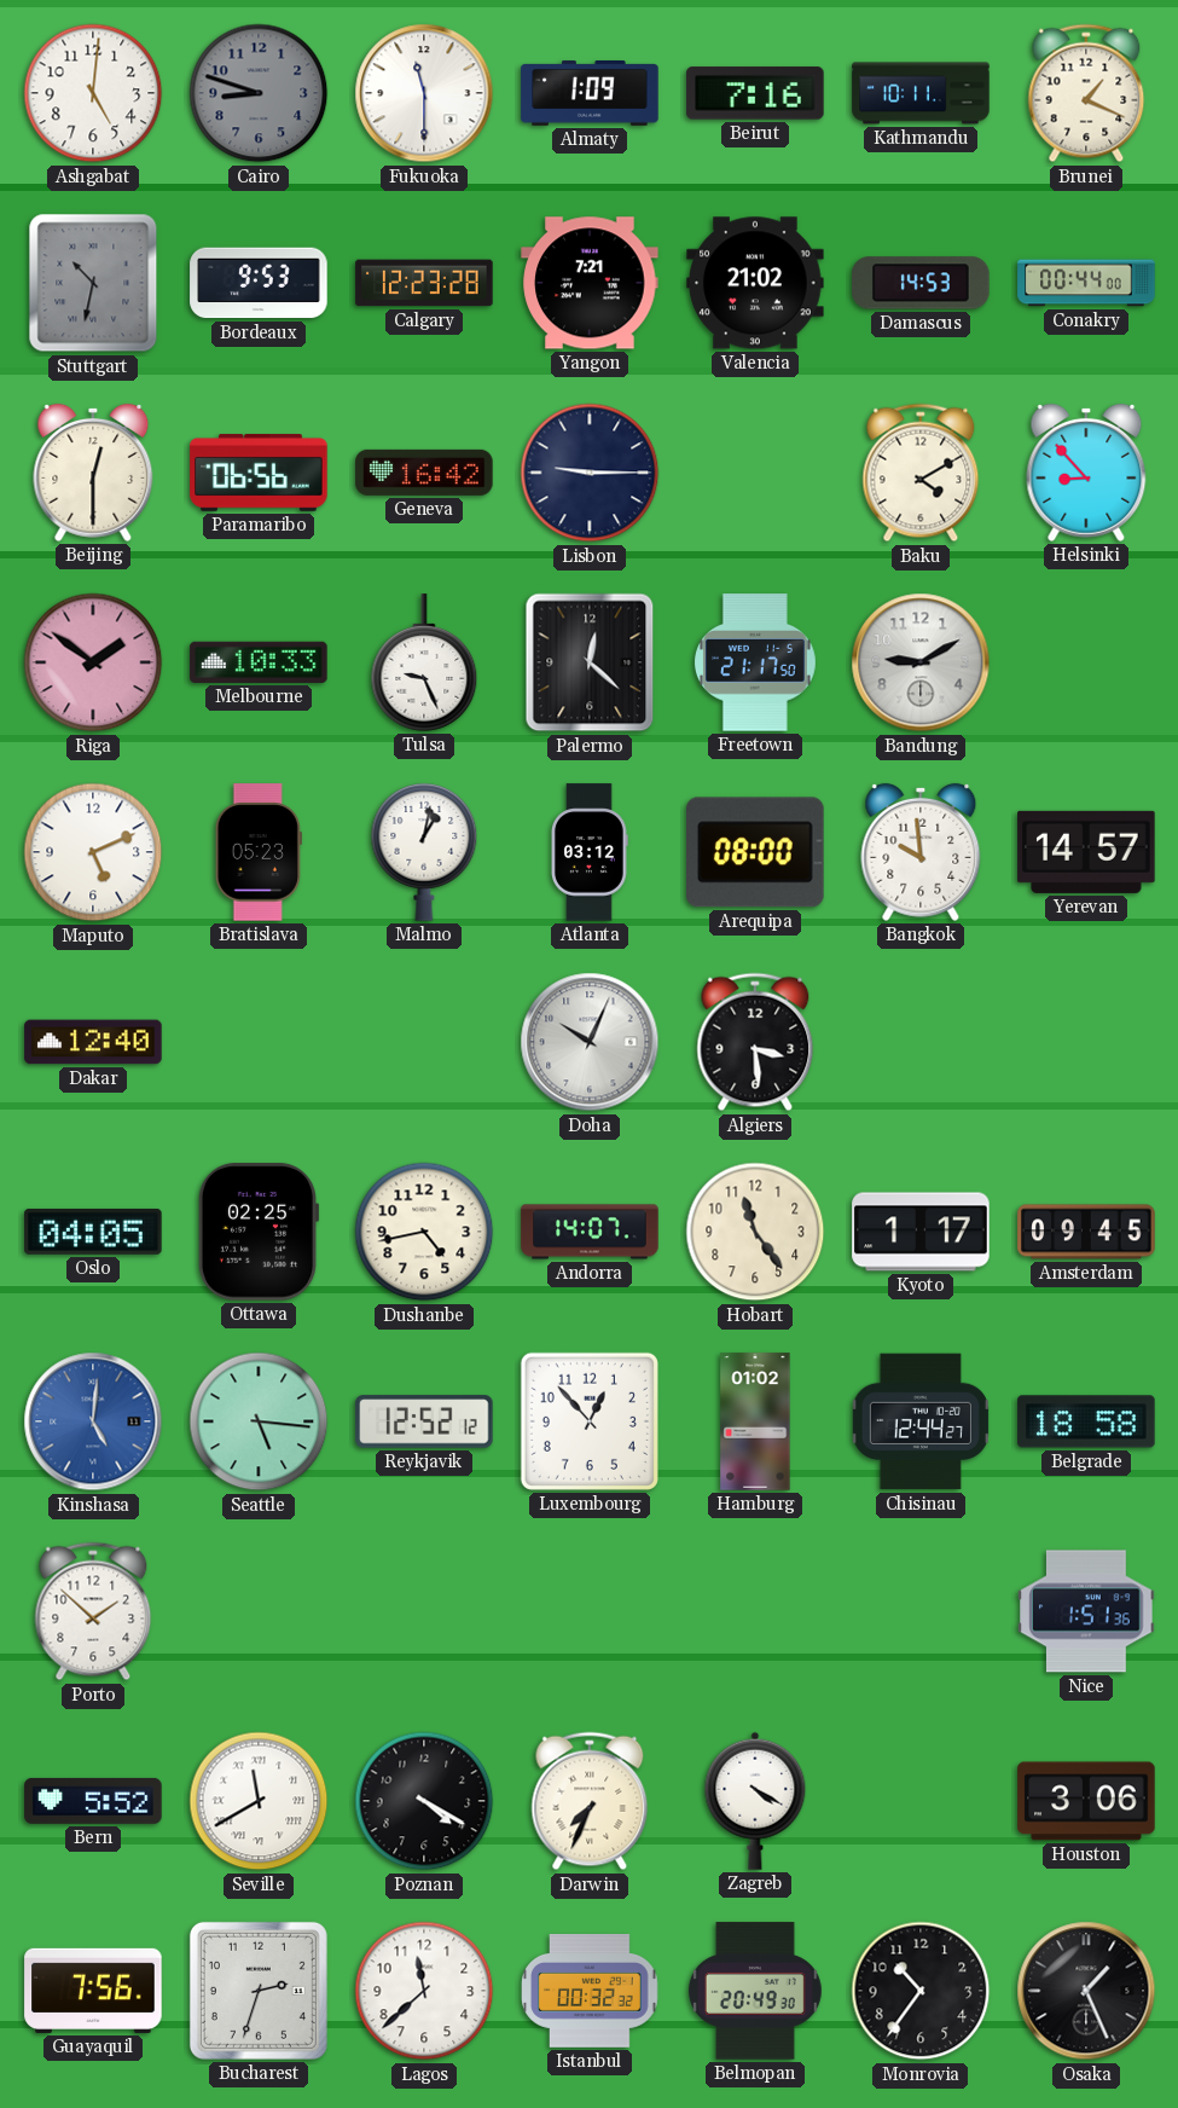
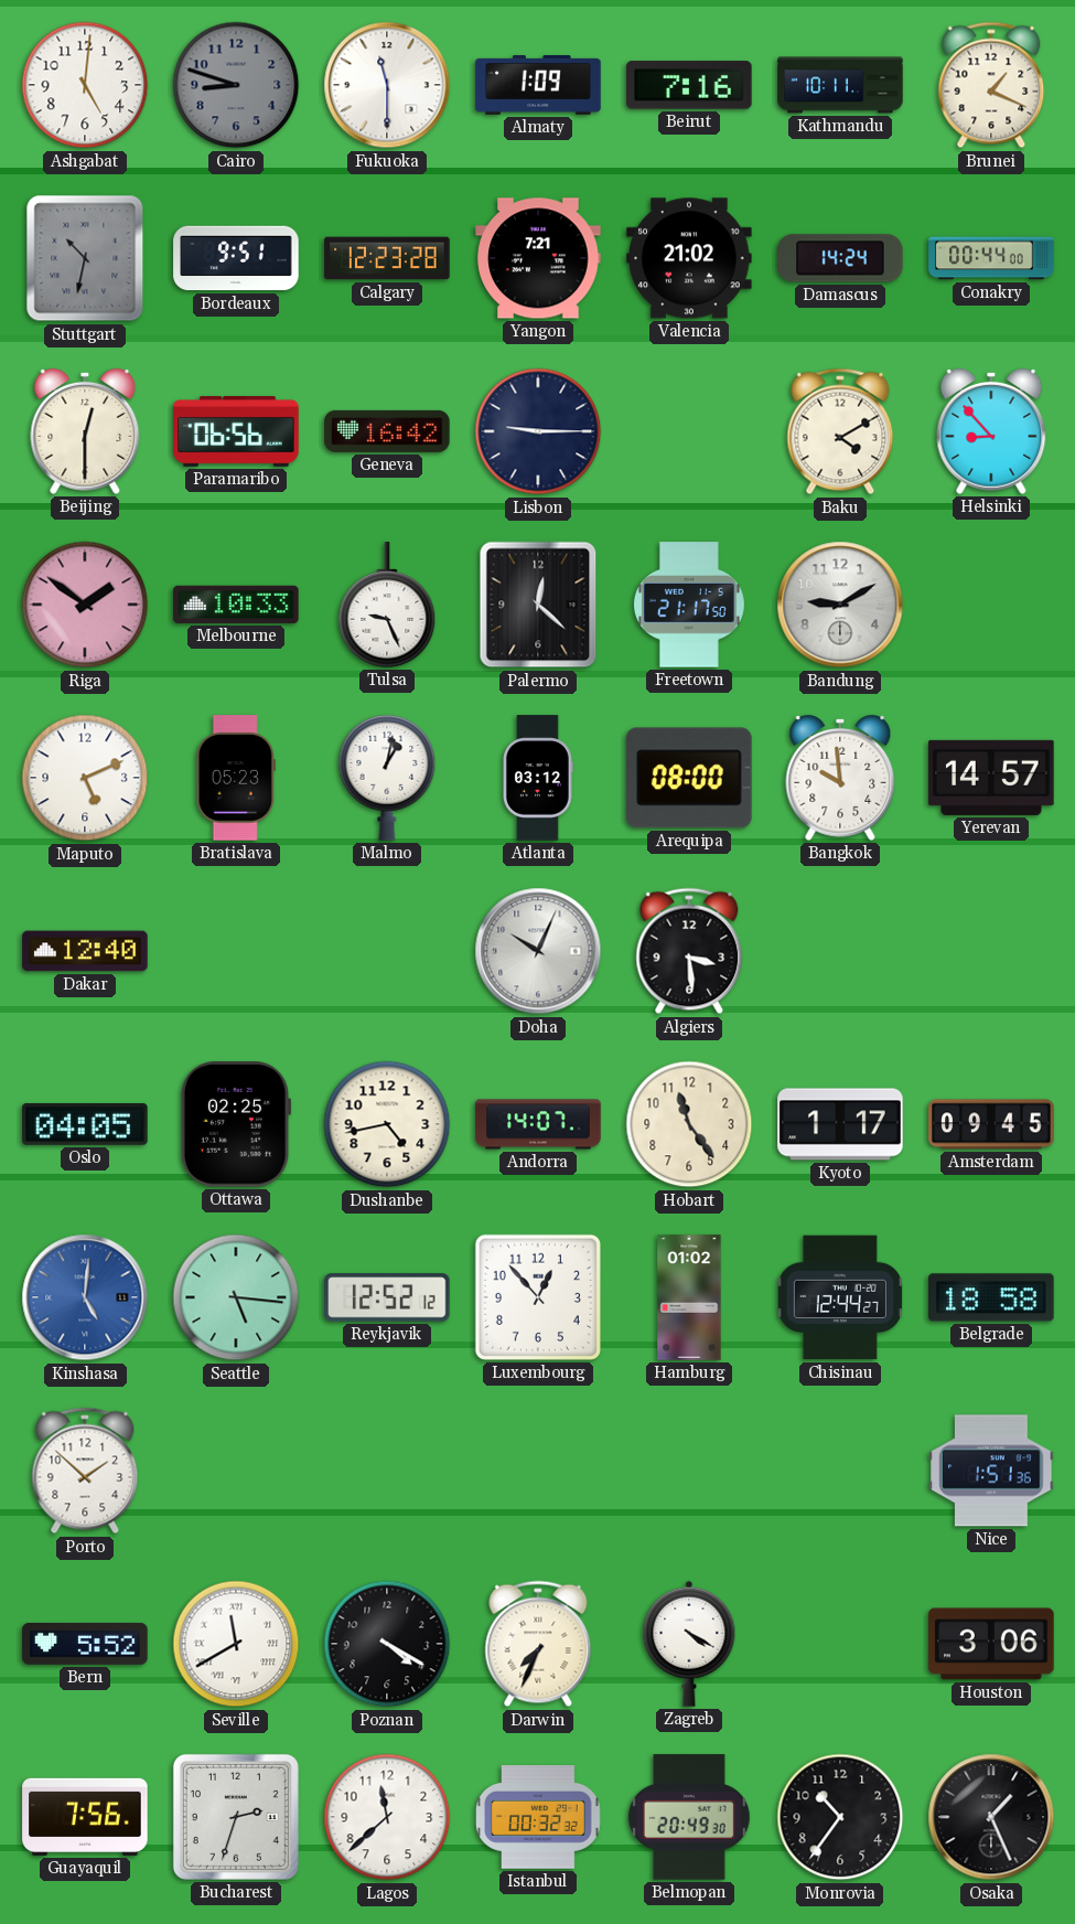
Bordeaux: 9:53 -> 9:51 (236, 258)
Damascus: 14:53 -> 14:24 (840, 258)
